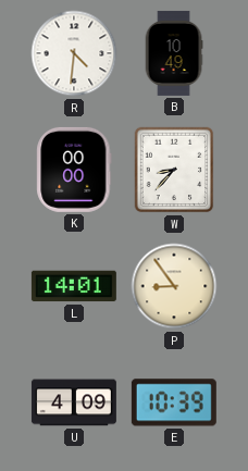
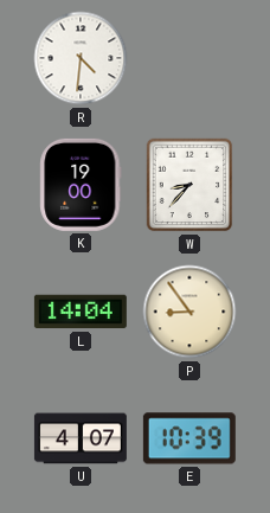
B: 10:49 -> none (174, 53)
K: 00:00 -> 19:00 (81, 185)
L: 14:01 -> 14:04 (81, 312)
U: 4:09 -> 4:07 (81, 438)
